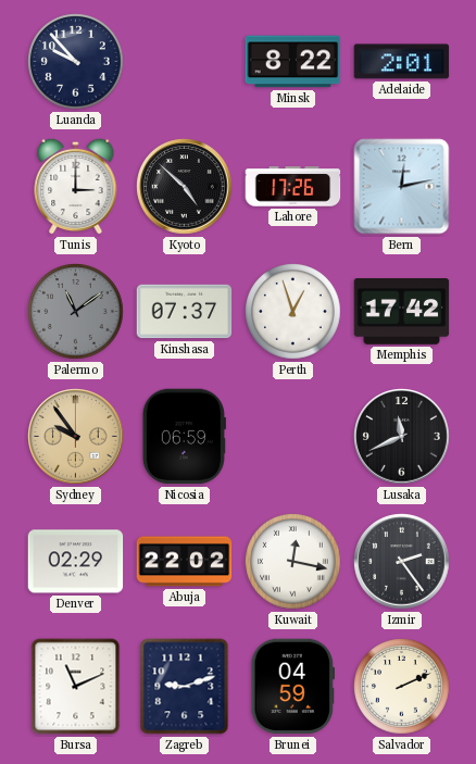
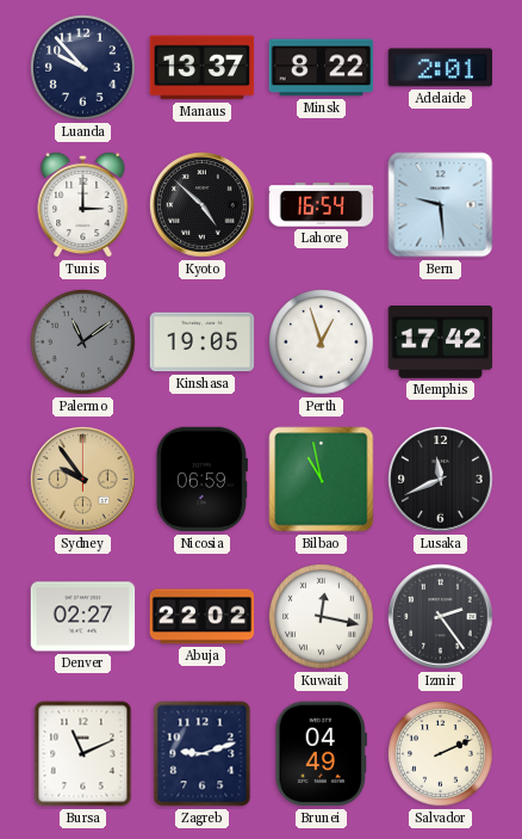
Manaus: none -> 13:37 (203, 68)
Lahore: 17:26 -> 16:54 (322, 205)
Bern: 12:13 -> 9:29 (441, 205)
Kinshasa: 07:37 -> 19:05 (203, 343)
Bilbao: none -> 10:58 (322, 480)
Denver: 02:29 -> 02:27 (83, 617)
Brunei: 04:59 -> 04:49 (321, 754)
